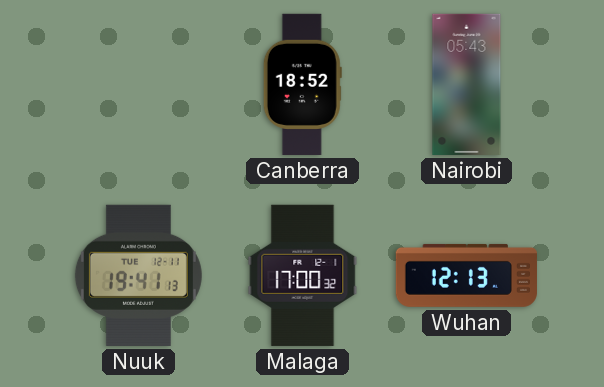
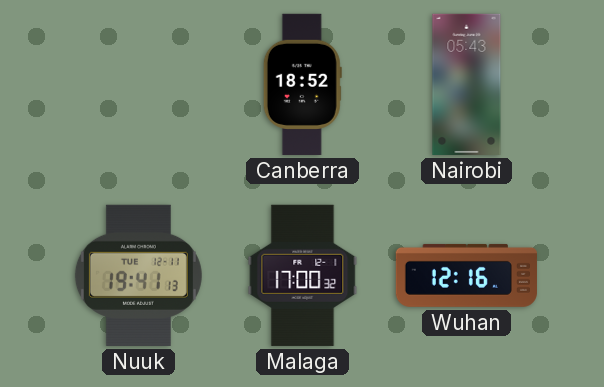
Wuhan: 12:13 -> 12:16 (466, 275)
